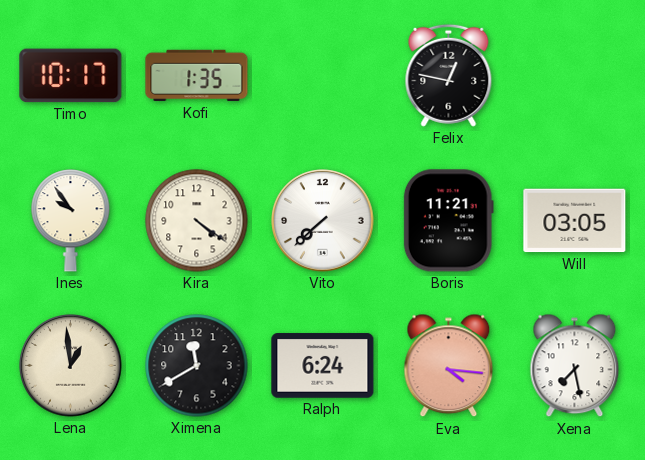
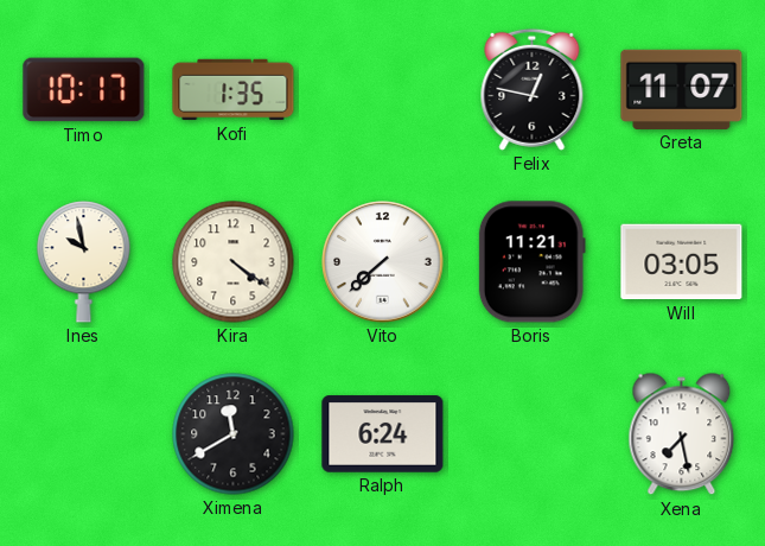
Greta: none -> 11:07 (682, 89)
Ines: 9:54 -> 9:58 (84, 262)
Lena: 12:59 -> none (71, 366)
Eva: 4:16 -> none (449, 366)
